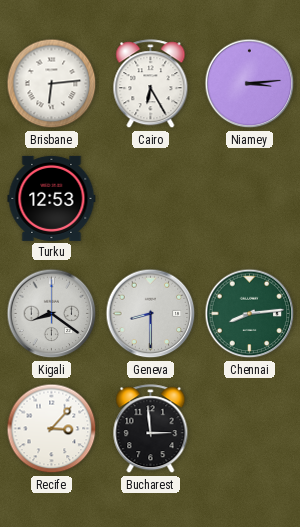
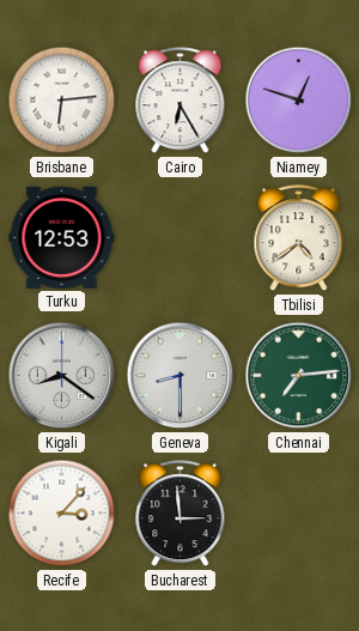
Niamey: 3:14 -> 12:48 (299, 101)
Tbilisi: none -> 4:39 (299, 238)
Chennai: 8:14 -> 7:14 (299, 376)
